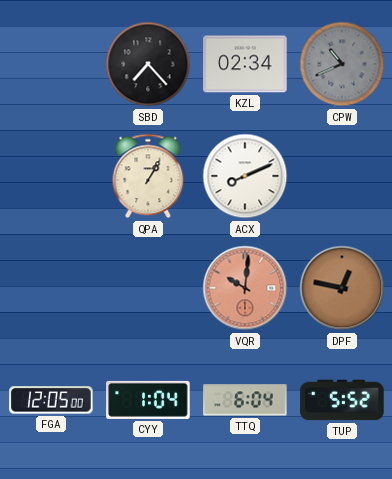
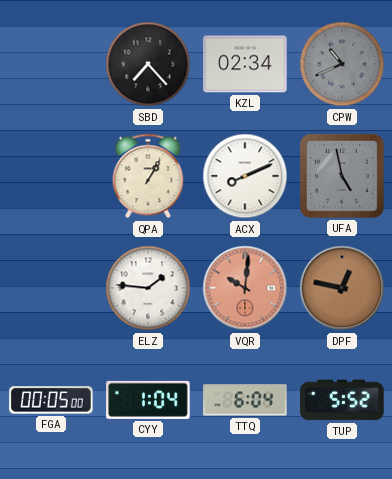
UFA: none -> 4:58 (342, 176)
ELZ: none -> 1:46 (148, 288)
FGA: 12:05 -> 00:05 (51, 400)
